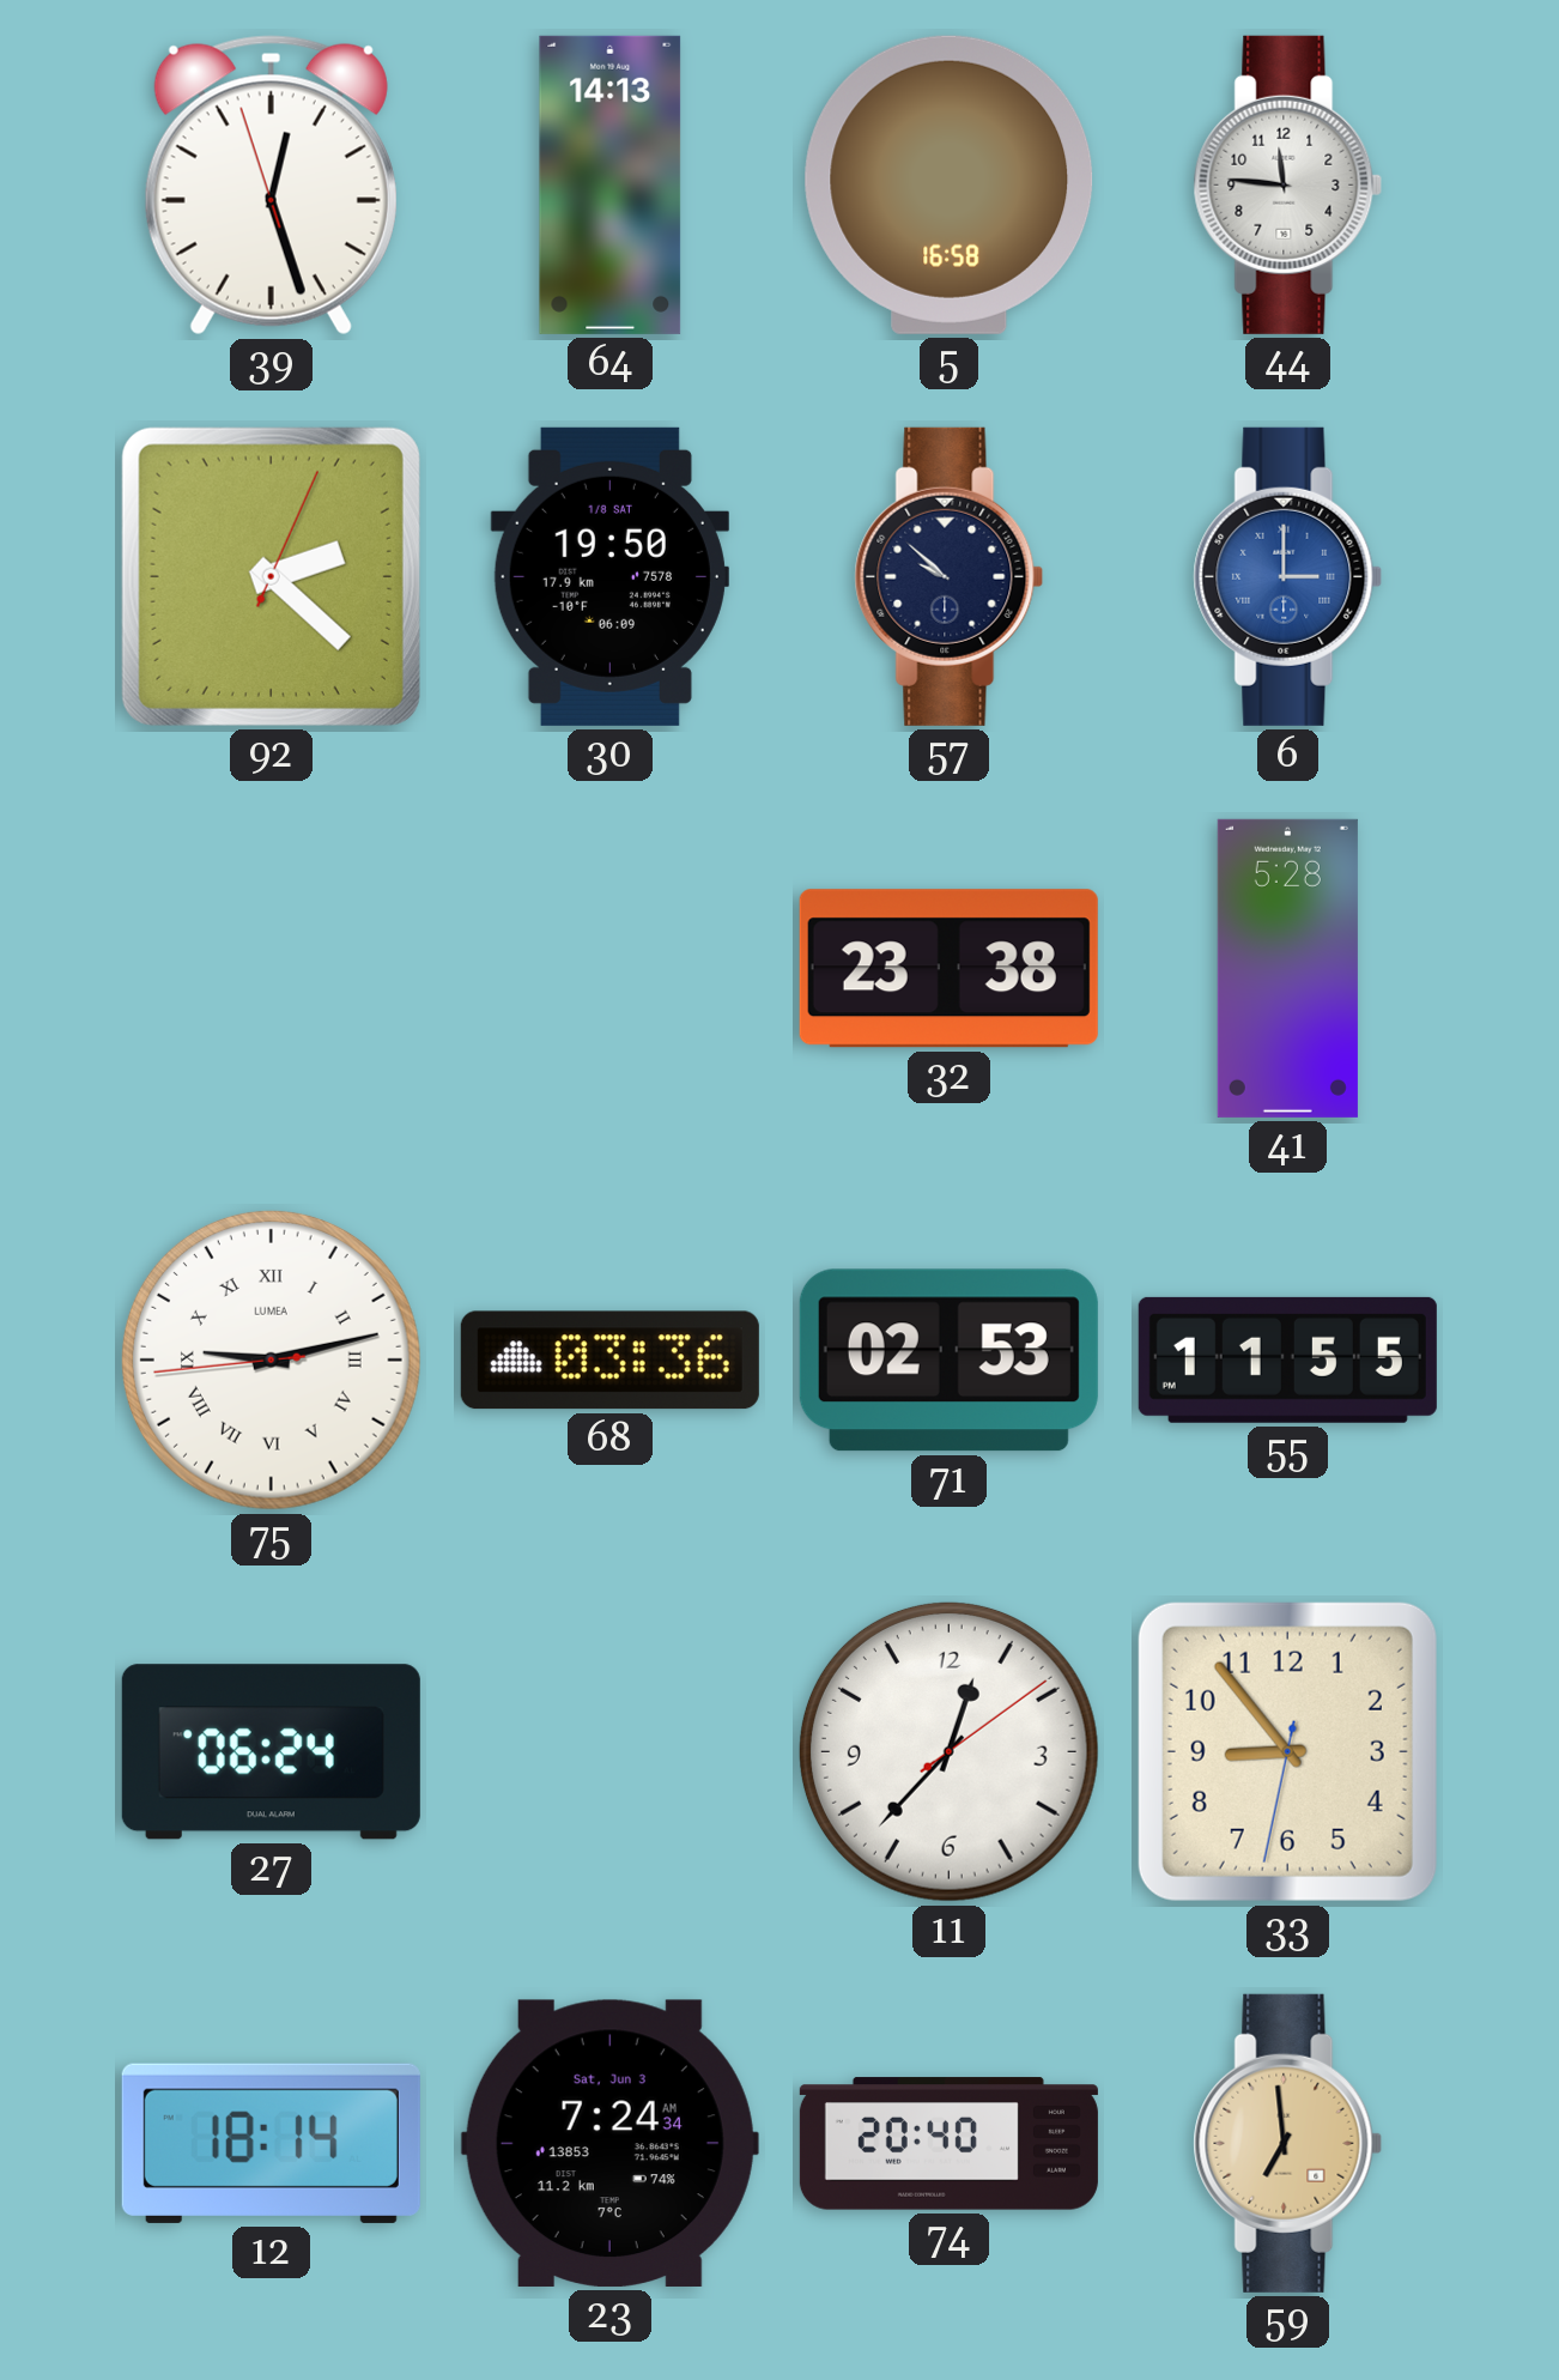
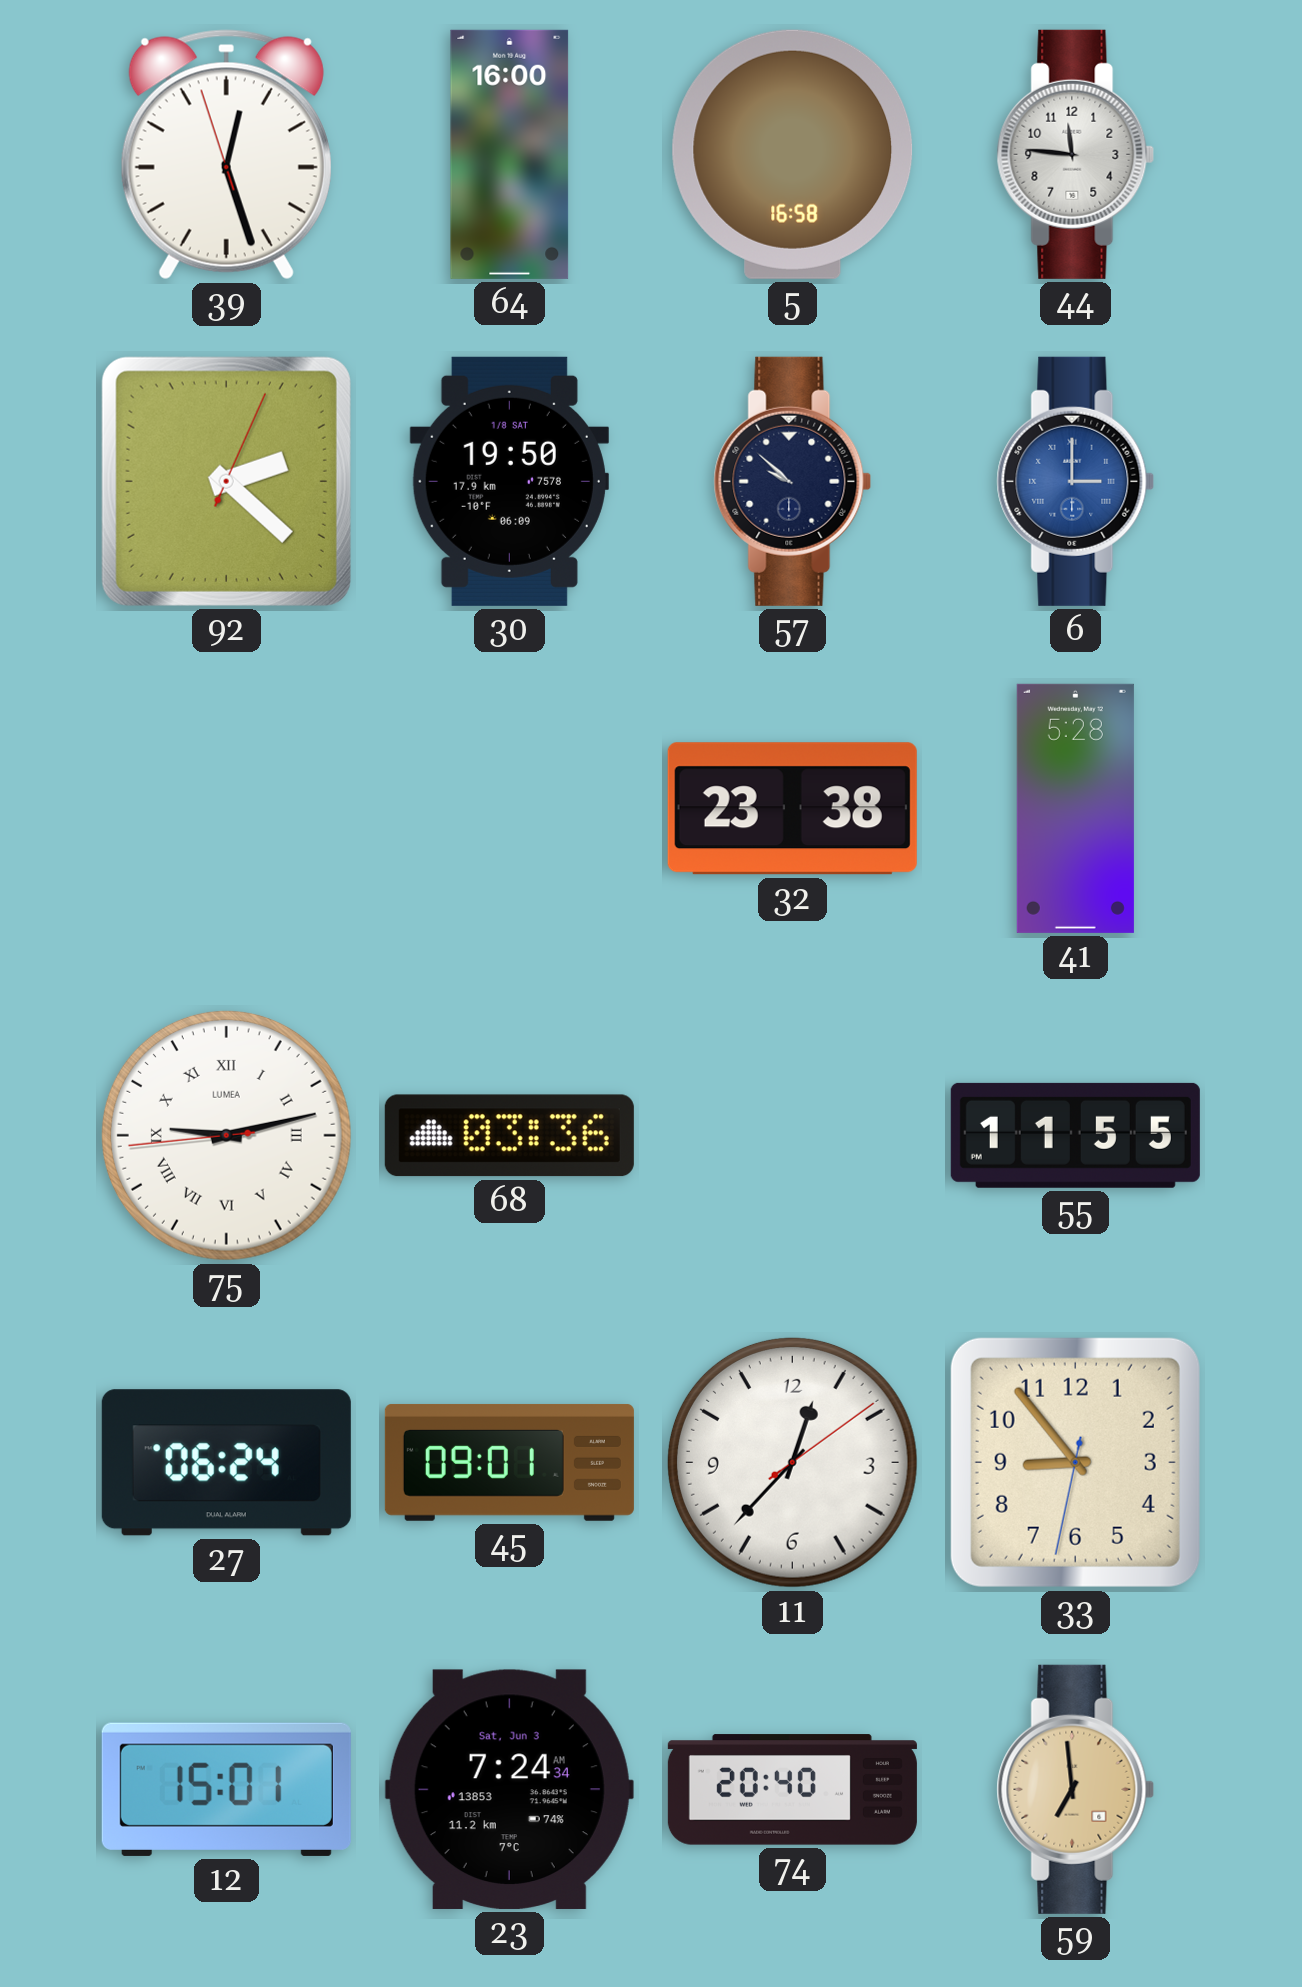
64: 14:13 -> 16:00 (510, 154)
71: 02:53 -> none (948, 1361)
45: none -> 09:01 (509, 1462)
12: 18:14 -> 15:01 (226, 1789)
